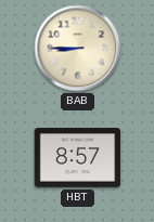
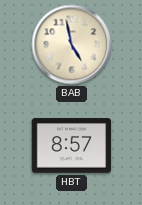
BAB: 8:45 -> 4:58 (72, 45)
